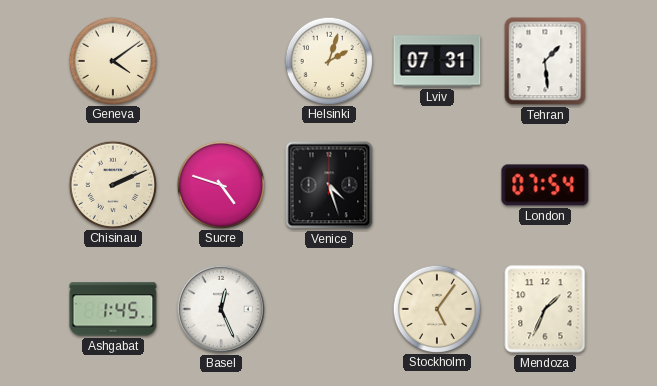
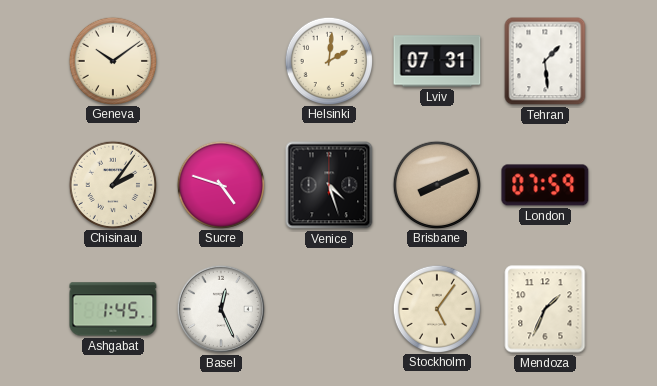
Geneva: 4:09 -> 10:09 (112, 60)
Helsinki: 2:03 -> 2:01 (328, 60)
Chisinau: 2:11 -> 2:06 (112, 184)
Brisbane: none -> 8:11 (436, 184)
London: 07:54 -> 07:59 (545, 185)
